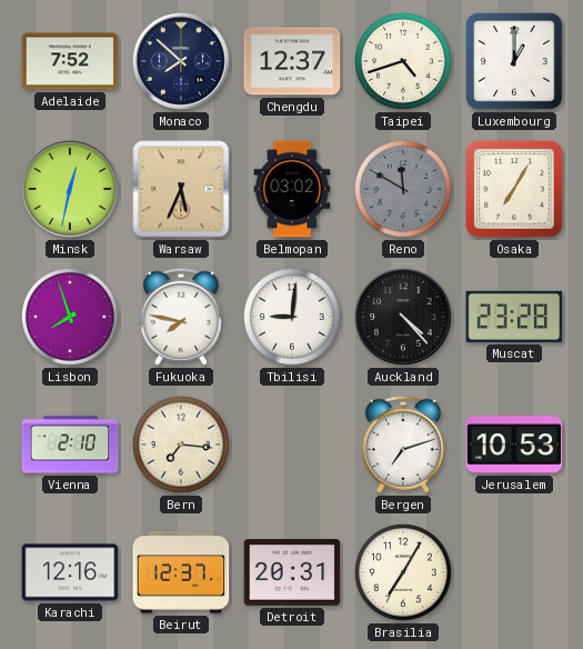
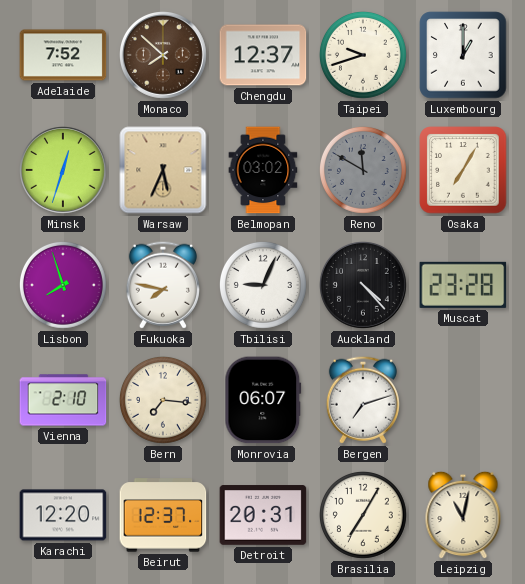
Monaco dial: navy -> brown (164, 56)
Taipei: 4:42 -> 9:42 (363, 55)
Minsk: 12:32 -> 12:33 (64, 171)
Tbilisi: 9:01 -> 9:04 (263, 285)
Monrovia: none -> 06:07 (263, 400)
Jerusalem: 10:53 -> none (514, 445)
Karachi: 12:16 -> 12:20 (63, 515)
Leipzig: none -> 11:02 (463, 515)
